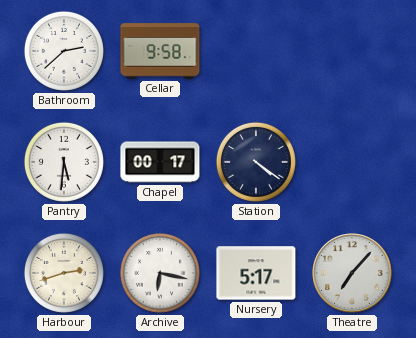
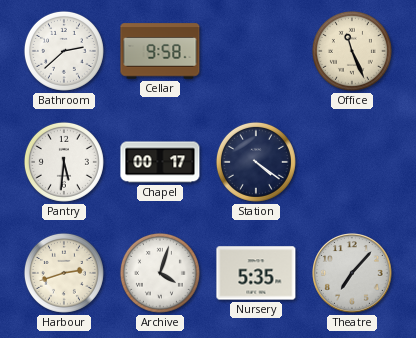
Office: none -> 11:26 (352, 51)
Archive: 6:17 -> 4:03 (160, 273)
Nursery: 5:17 -> 5:35 (256, 273)
